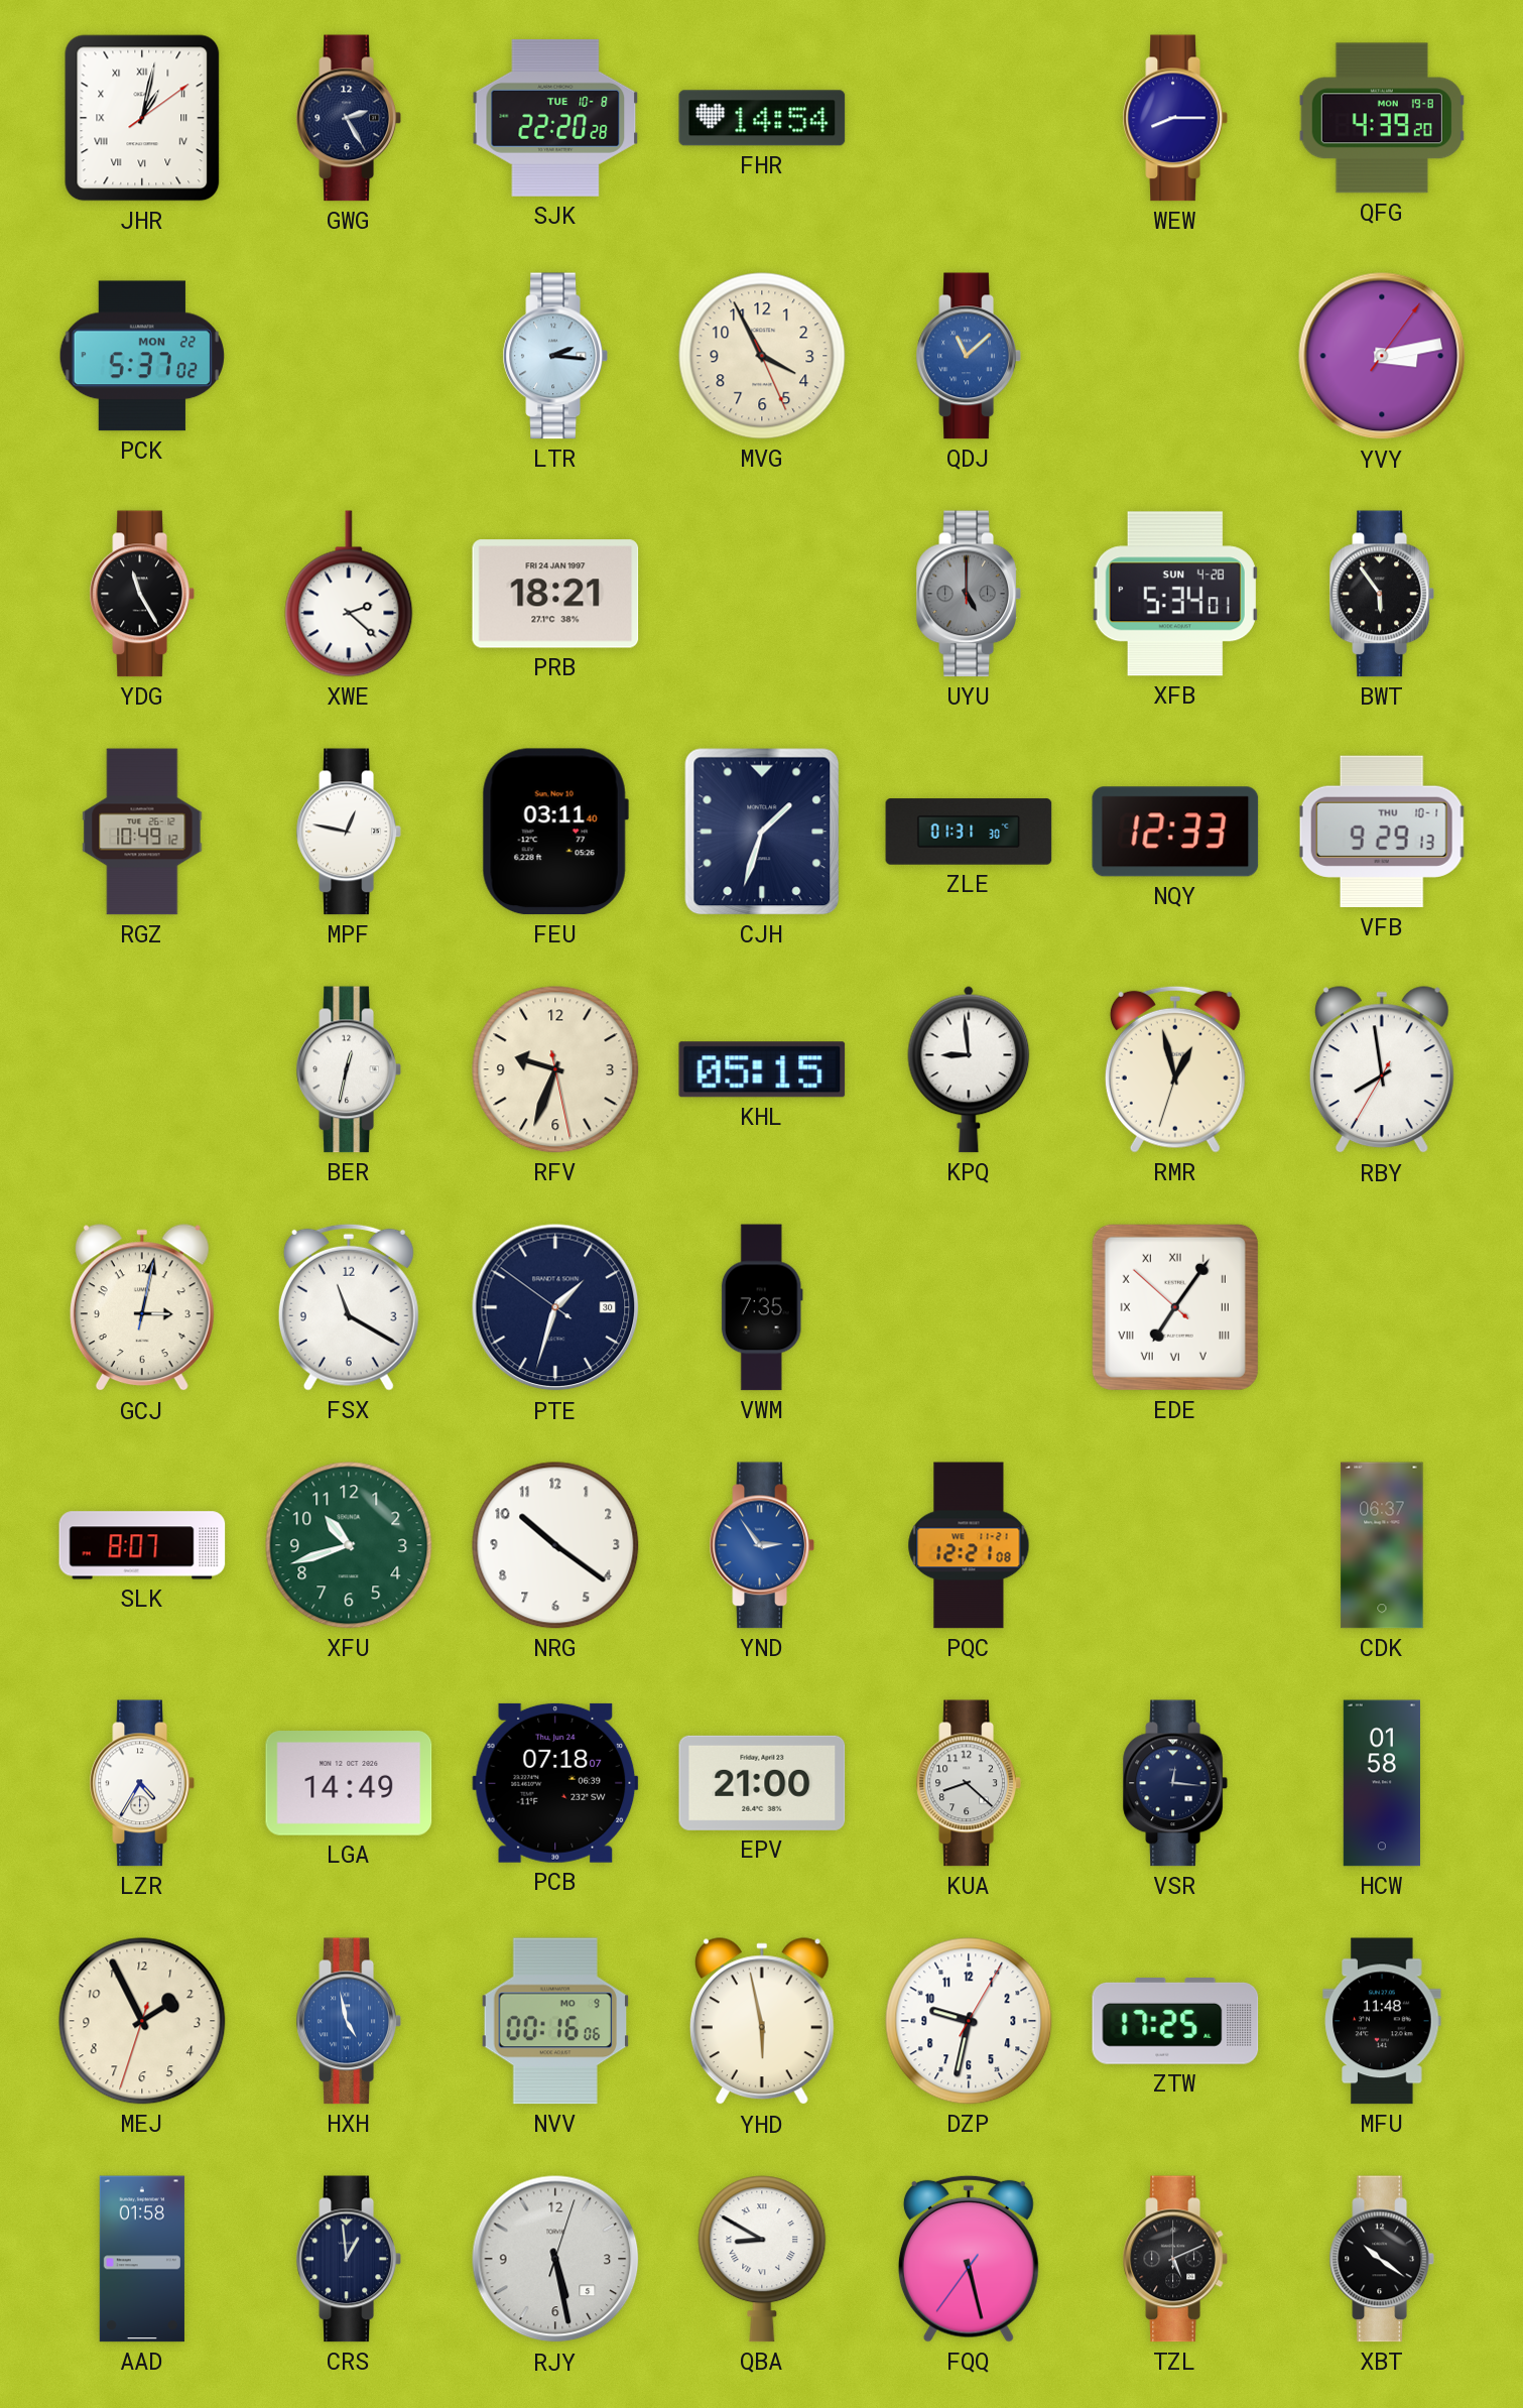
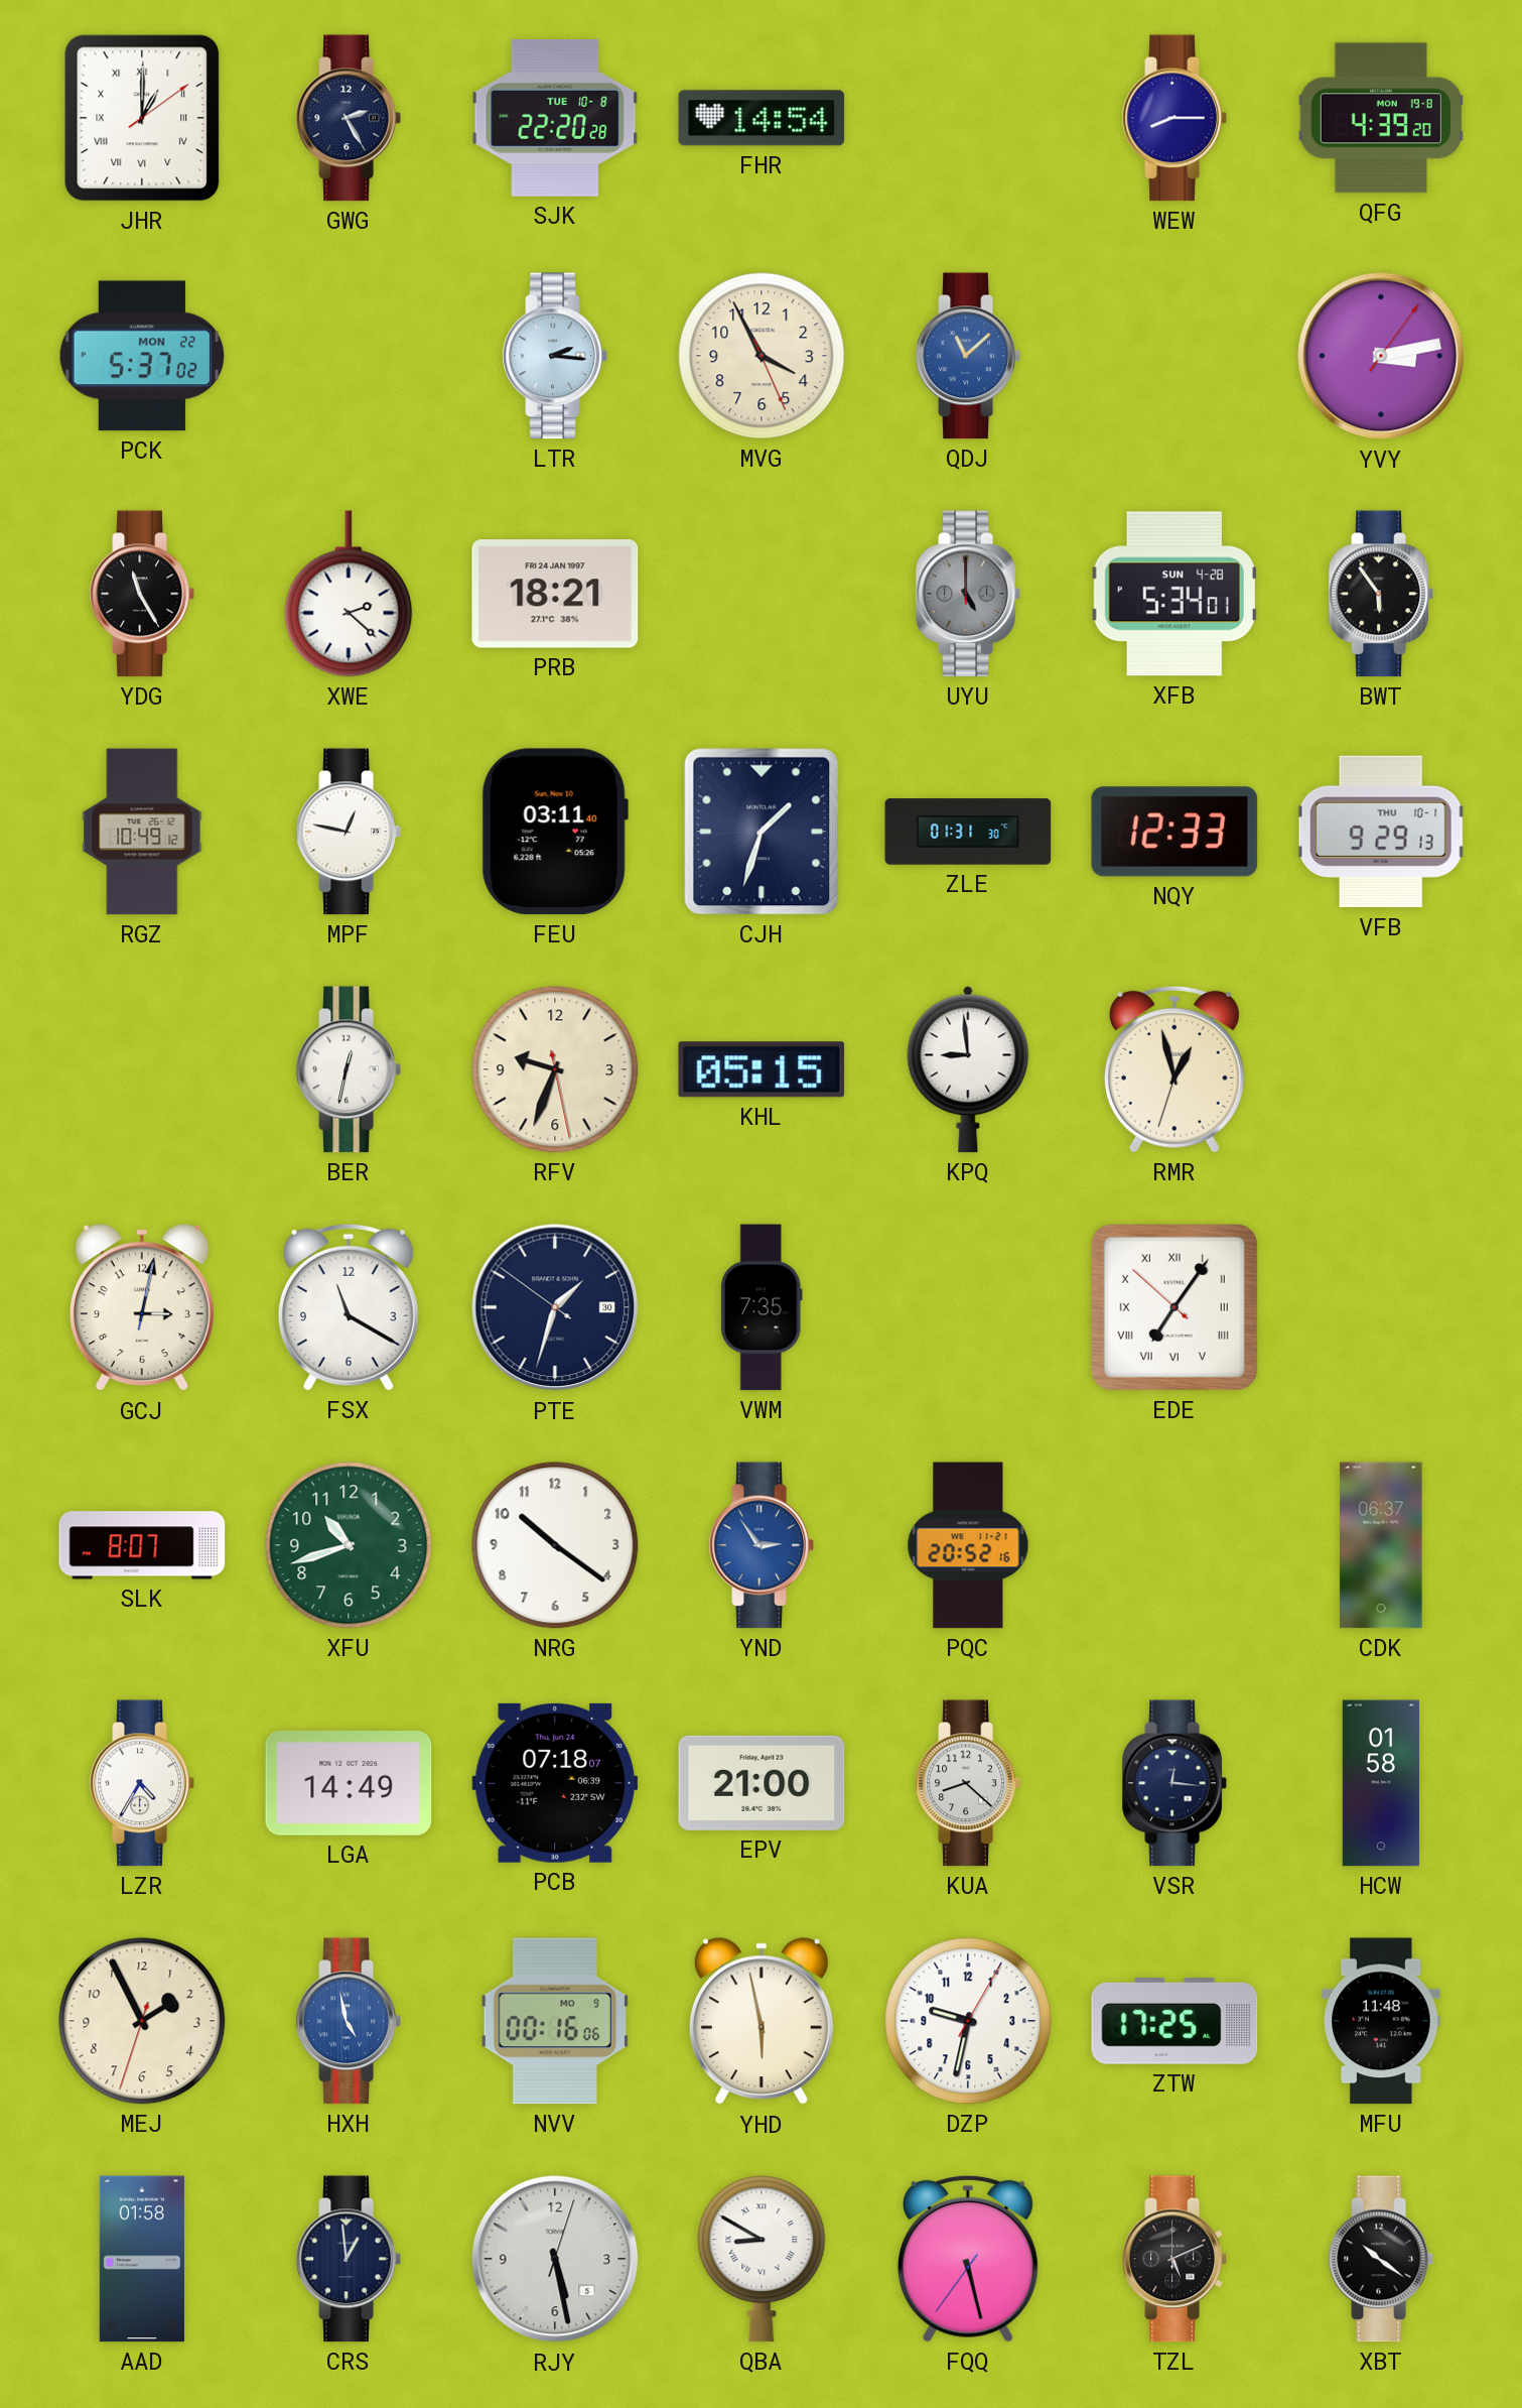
JHR: 1:02 -> 1:00 (142, 118)
RBY: 7:58 -> none (1382, 1070)
PQC: 12:21 -> 20:52 (968, 1545)
